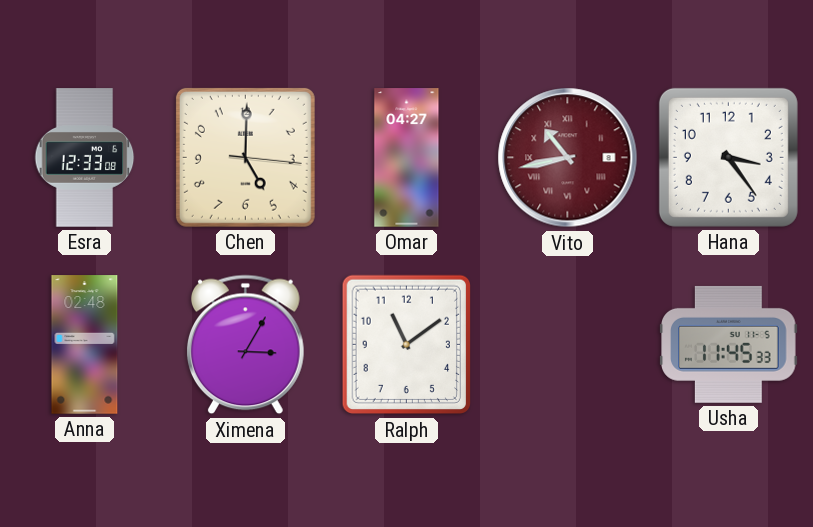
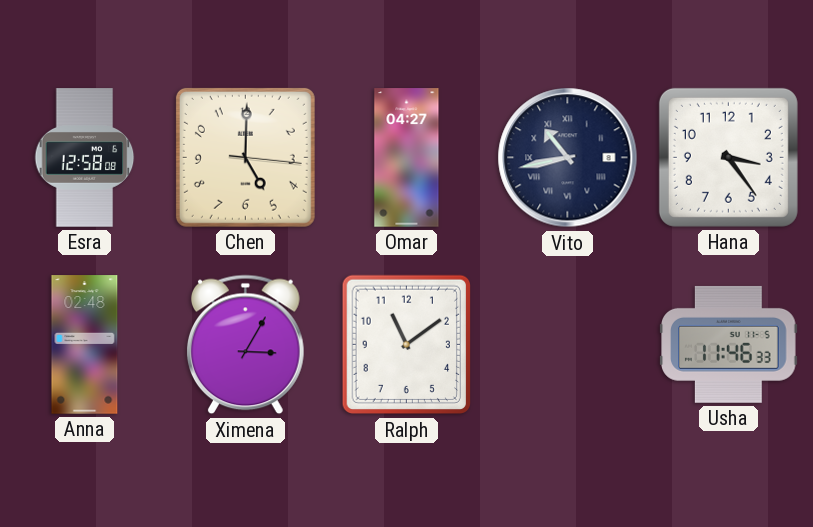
Esra: 12:33 -> 12:58 (85, 158)
Vito dial: burgundy -> navy (568, 158)
Usha: 11:45 -> 11:46 (729, 344)
